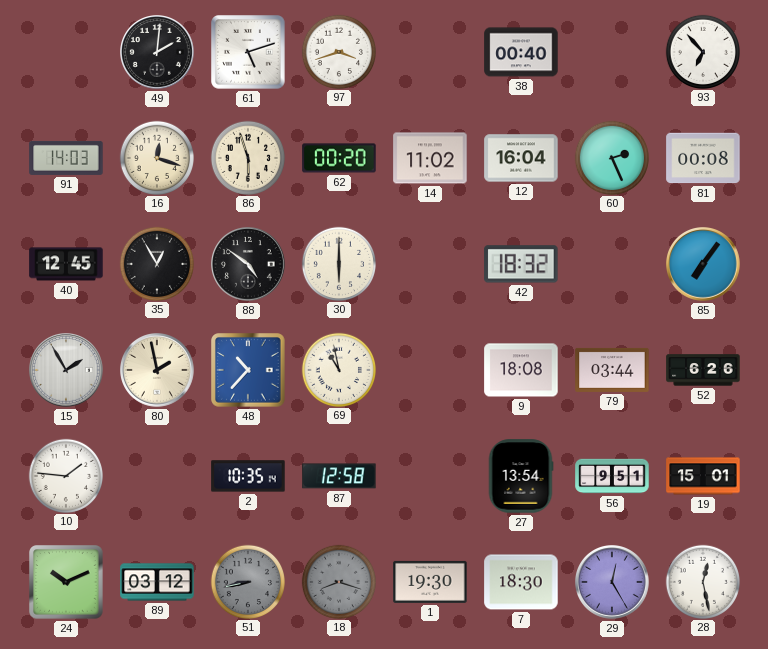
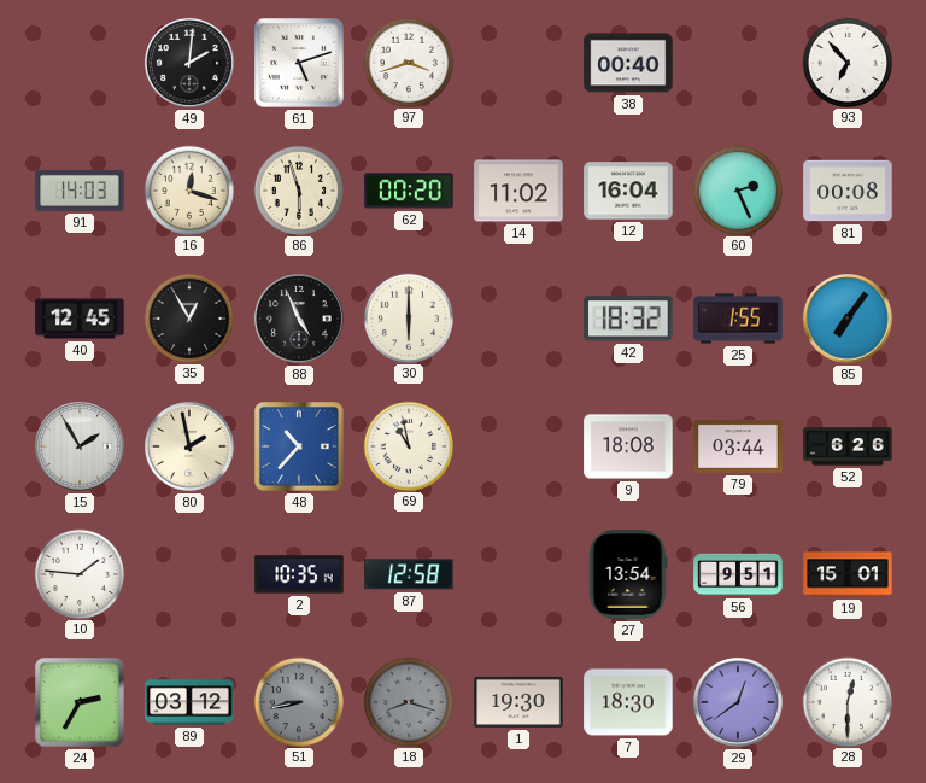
88: 4:51 -> 4:56 (300, 320)
25: none -> 1:55 (738, 319)
24: 10:11 -> 2:35 (80, 702)
29: 12:25 -> 12:39 (739, 703)
28: 12:28 -> 12:30 (846, 701)
